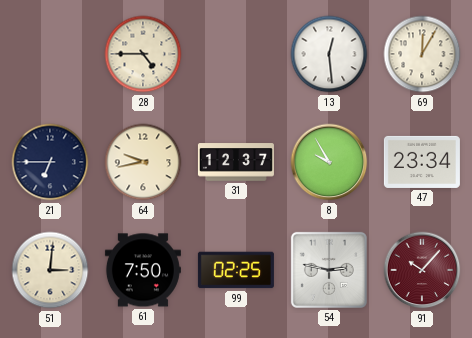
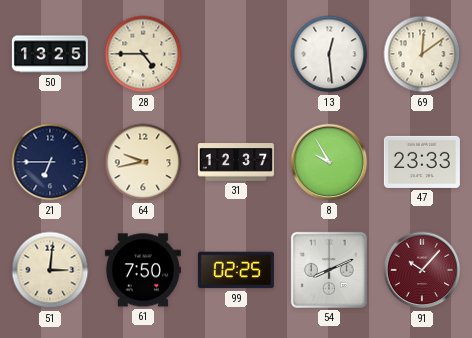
50: none -> 13:25 (50, 54)
69: 12:05 -> 12:09 (422, 54)
47: 23:34 -> 23:33 (422, 162)
54: 2:47 -> 8:11 (329, 270)
